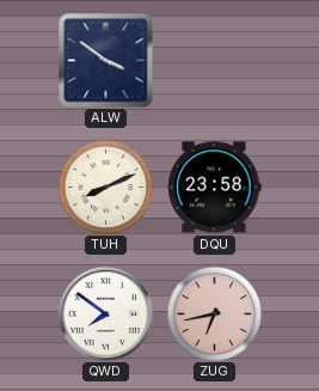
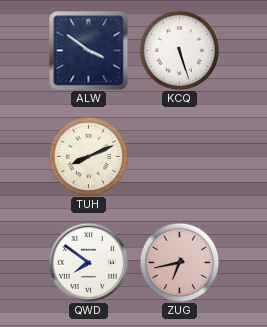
KCQ: none -> 5:27 (179, 50)
DQU: 23:58 -> none (215, 188)
